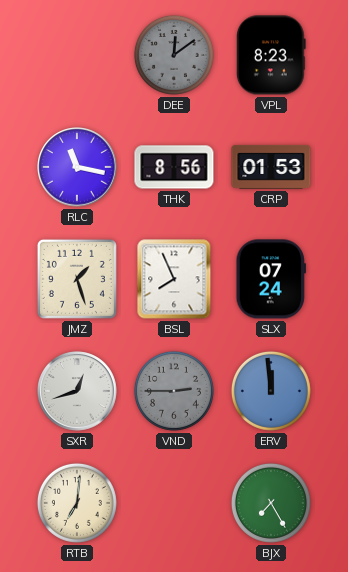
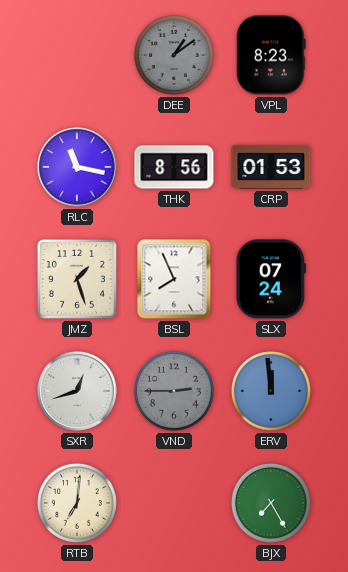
DEE: 12:09 -> 1:09 (174, 55)
